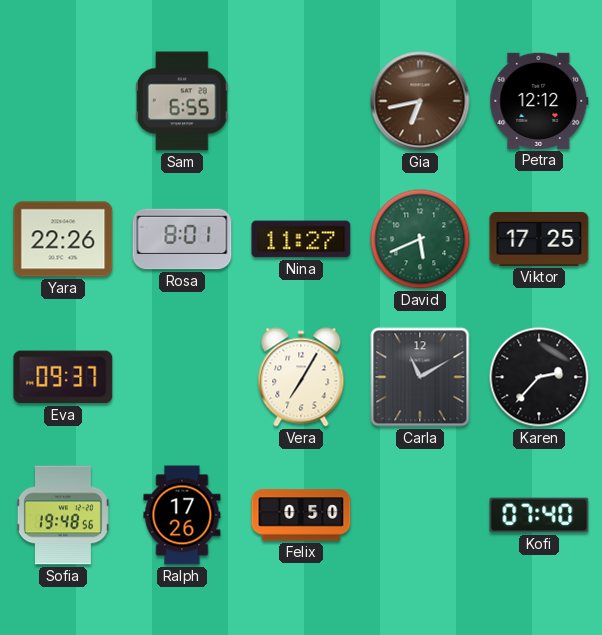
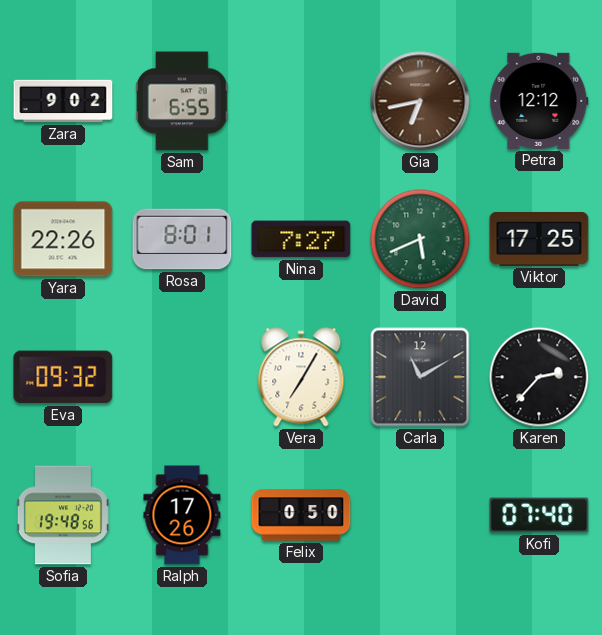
Zara: none -> 9:02 (63, 101)
Nina: 11:27 -> 7:27 (301, 239)
Eva: 09:37 -> 09:32 (63, 377)
